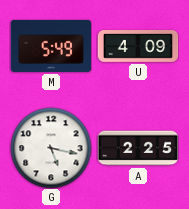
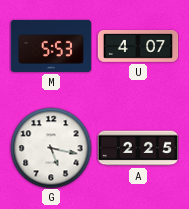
M: 5:49 -> 5:53 (51, 46)
U: 4:09 -> 4:07 (138, 47)
